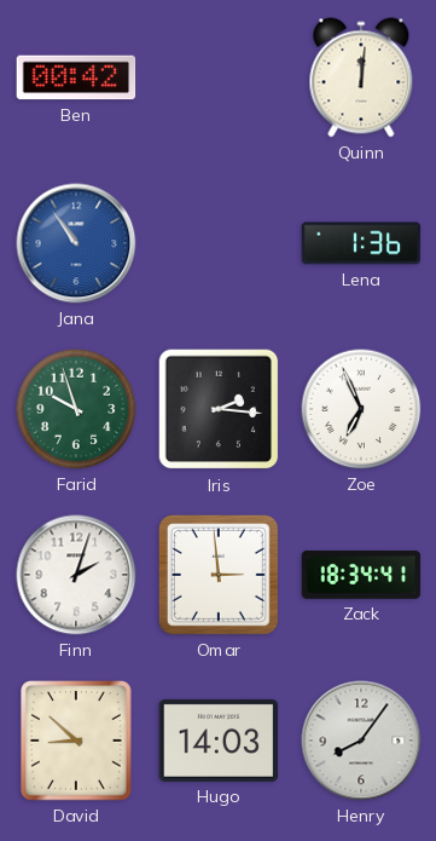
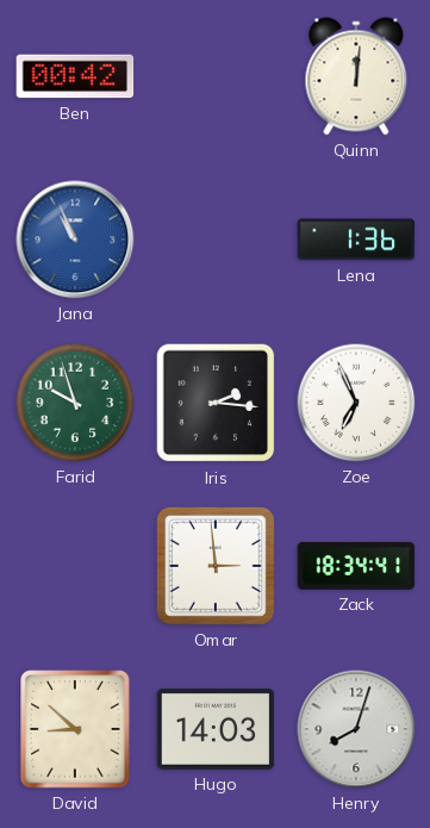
Jana: 10:54 -> 10:56 (75, 239)
Finn: 2:03 -> none (76, 575)
Henry: 8:06 -> 8:03 (356, 729)
